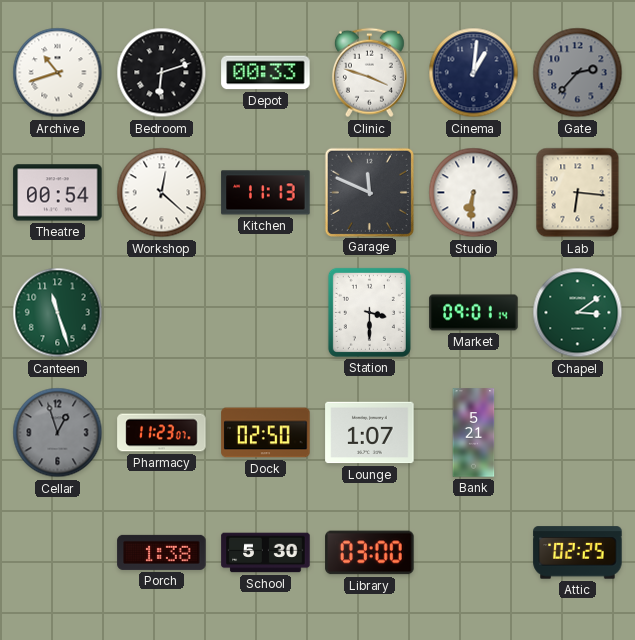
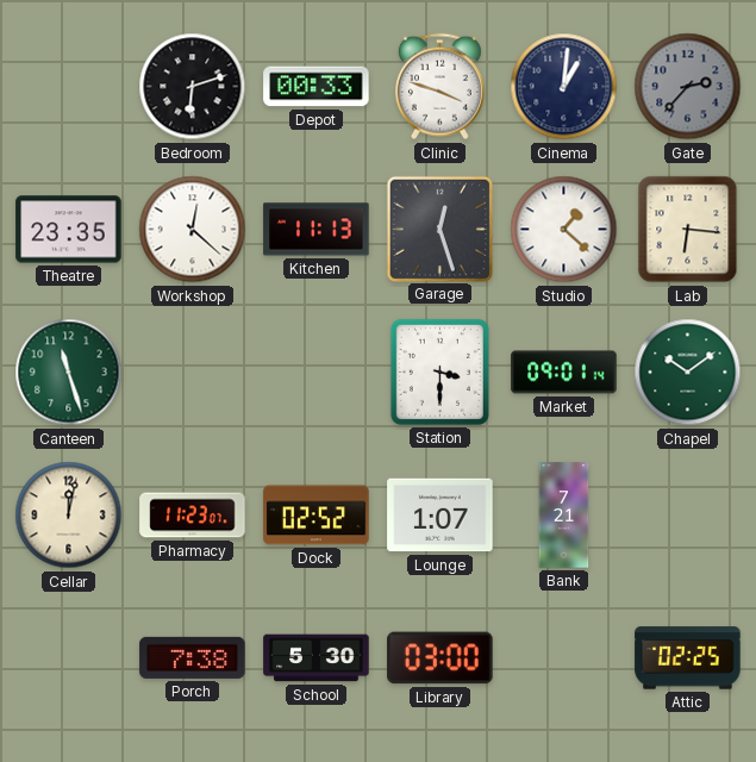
Archive: 10:42 -> none (58, 73)
Theatre: 00:54 -> 23:35 (69, 230)
Garage: 11:49 -> 12:27 (439, 229)
Studio: 6:31 -> 1:22 (564, 230)
Chapel: 3:09 -> 10:09 (688, 373)
Cellar: 12:57 -> 12:02 (69, 516)
Cellar dial: grey -> cream (69, 516)
Dock: 02:50 -> 02:52 (317, 516)
Bank: 5:21 -> 7:21 (564, 516)
Porch: 1:38 -> 7:38 (193, 657)
